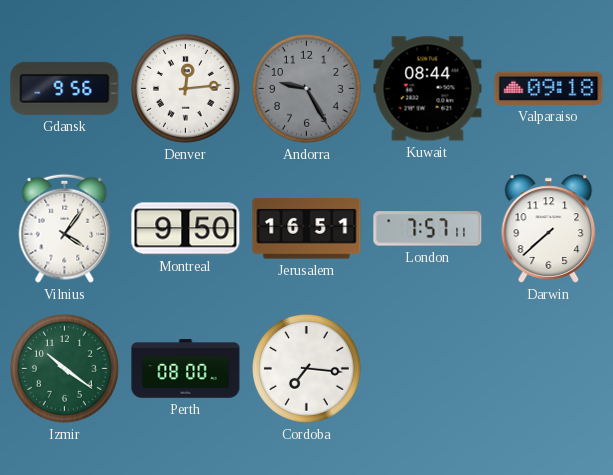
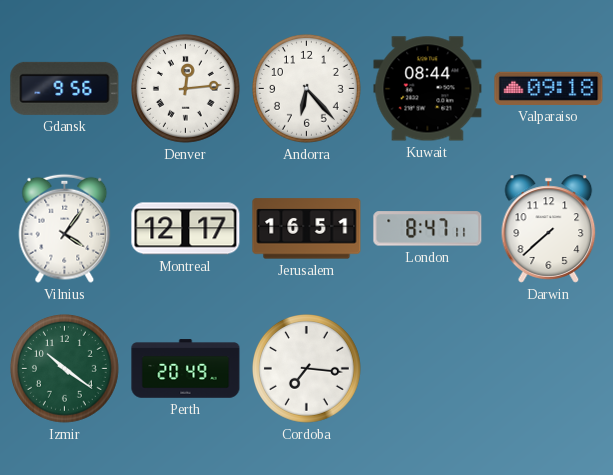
Andorra: 9:25 -> 6:23 (307, 89)
Andorra dial: grey -> white (307, 89)
Montreal: 9:50 -> 12:17 (186, 229)
London: 7:57 -> 8:47 (428, 229)
Perth: 08:00 -> 20:49 (186, 369)
